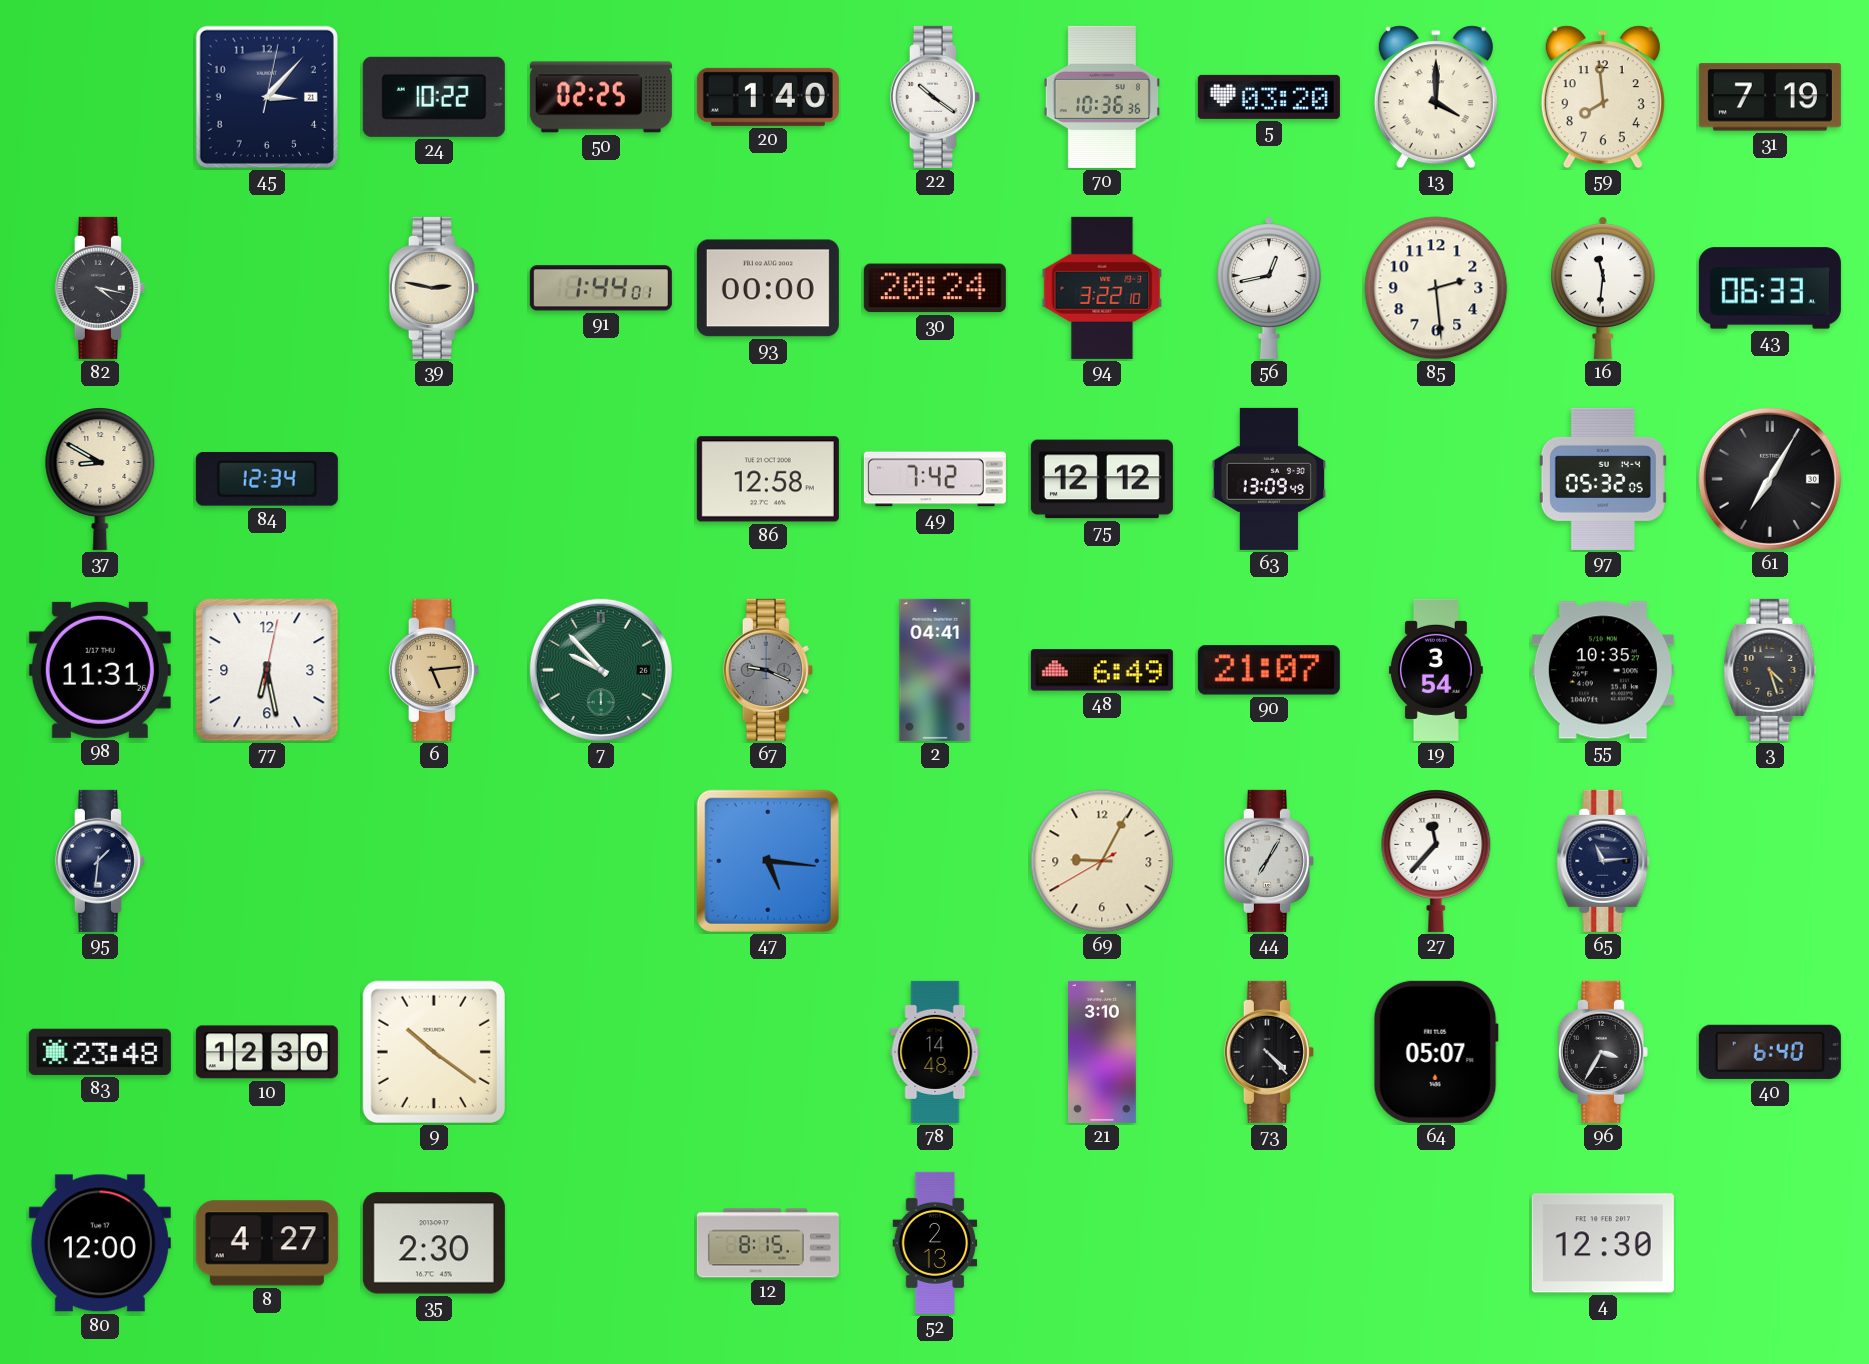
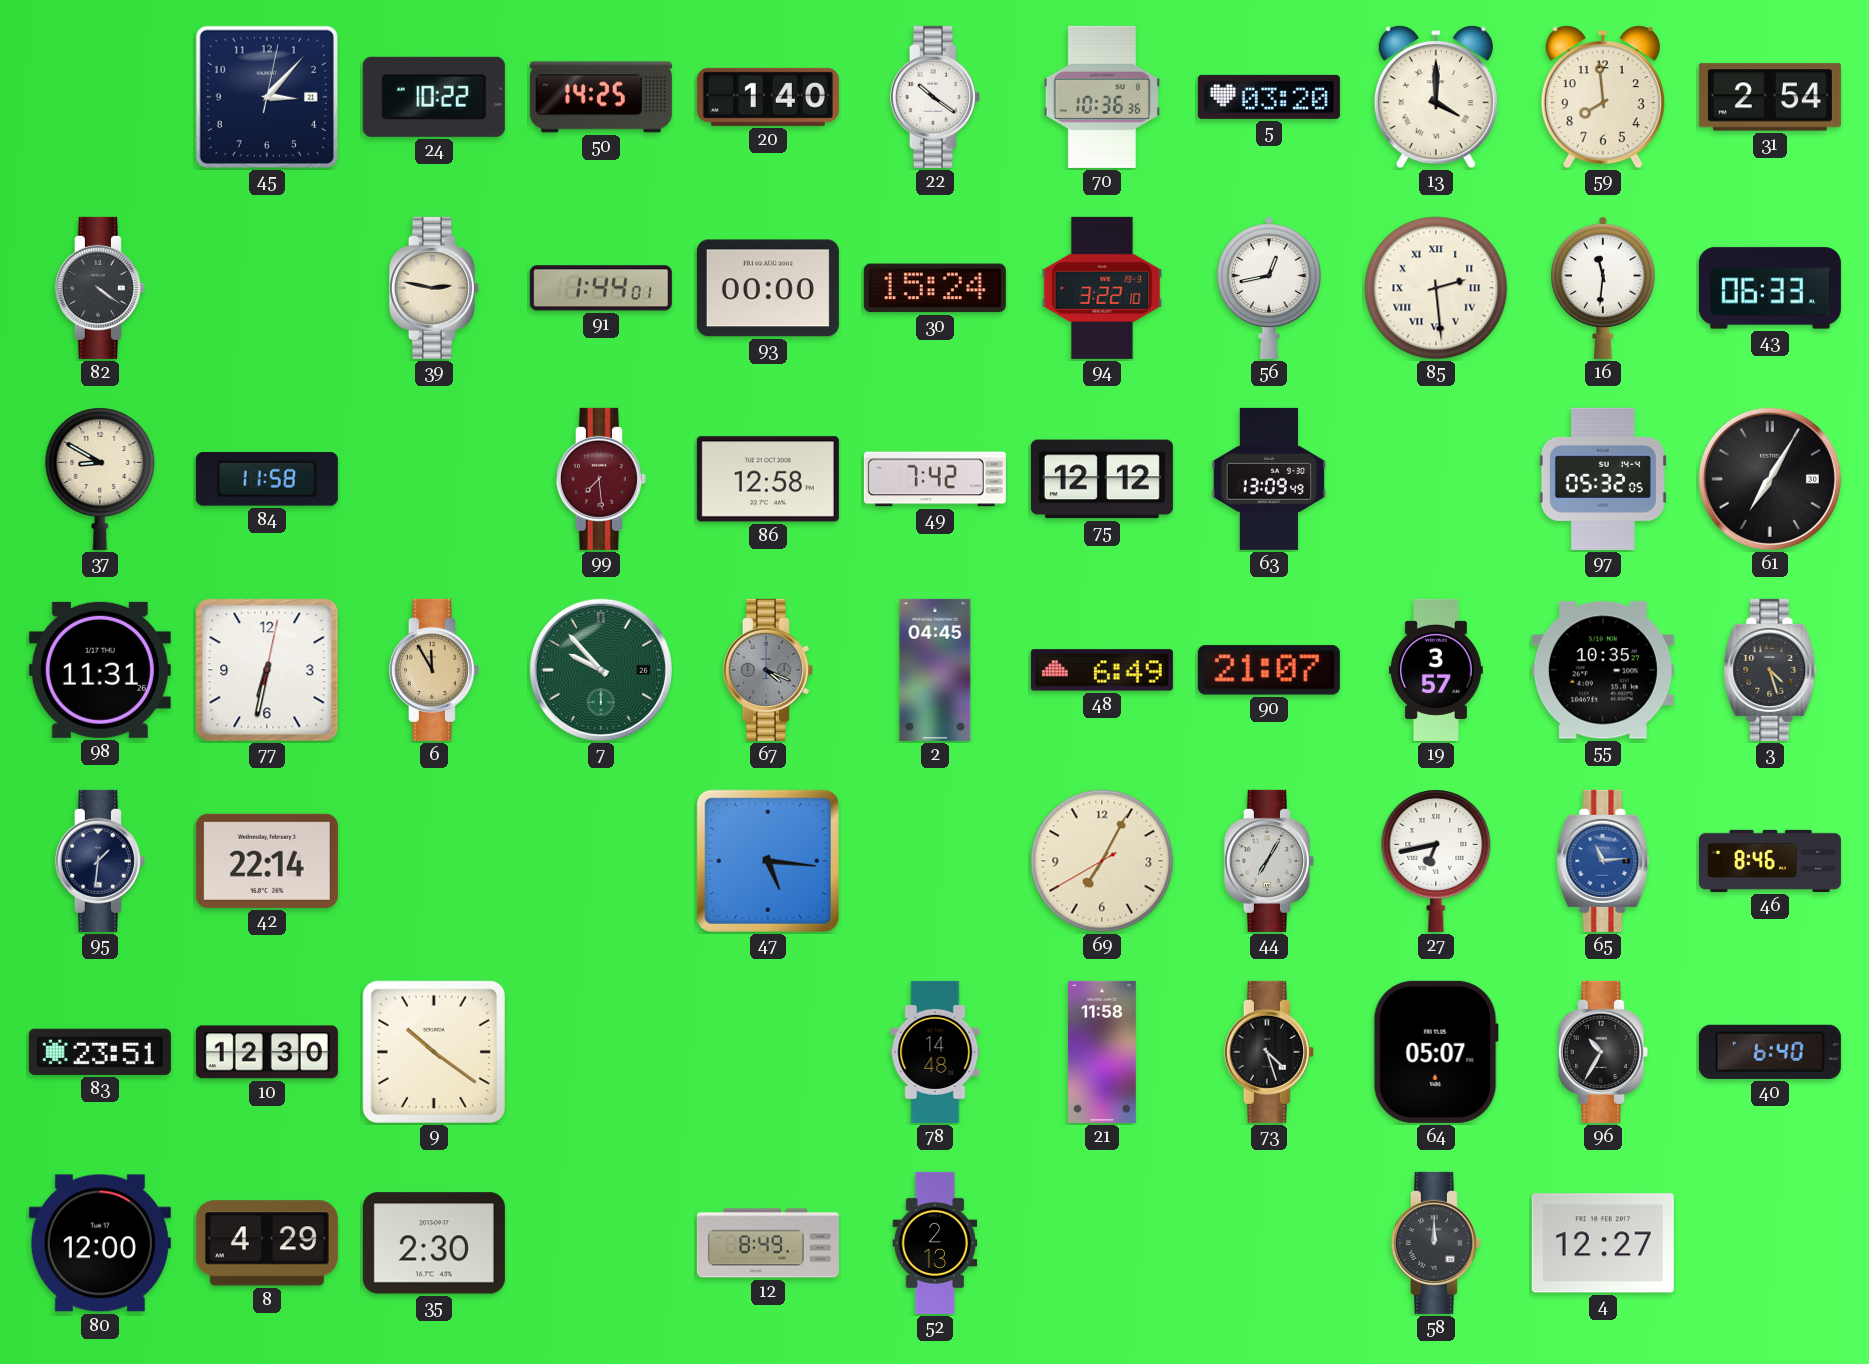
50: 02:25 -> 14:25 (601, 97)
31: 7:19 -> 2:54 (1770, 97)
82: 4:17 -> 4:21 (100, 288)
30: 20:24 -> 15:24 (935, 288)
85 numerals: Arabic -> Roman (1436, 288)
84: 12:34 -> 11:58 (267, 480)
99: none -> 7:29 (601, 479)
77: 6:28 -> 6:32 (267, 670)
6: 5:14 -> 11:55 (434, 670)
67: 9:19 -> 4:19 (768, 670)
2: 04:41 -> 04:45 (935, 670)
19: 3:54 -> 3:57 (1436, 670)
42: none -> 22:14 (267, 861)
69: 9:04 -> 7:04 (1102, 861)
27: 11:37 -> 6:43 (1436, 861)
65 dial: navy -> blue (1603, 861)
46: none -> 8:46 (1770, 861)
83: 23:48 -> 23:51 (100, 1052)
21: 3:10 -> 11:58 (1102, 1052)
73: 4:23 -> 4:27 (1269, 1052)
96: 3:35 -> 10:35 (1603, 1052)
8: 4:27 -> 4:29 (267, 1243)
12: 8:15 -> 8:49 (768, 1243)
58: none -> 12:00 (1436, 1243)
4: 12:30 -> 12:27 (1603, 1243)
